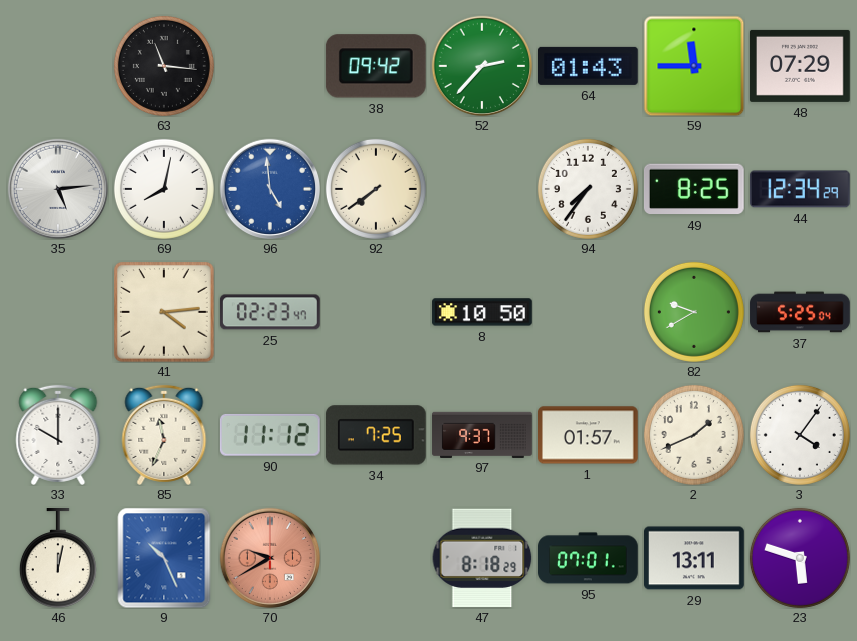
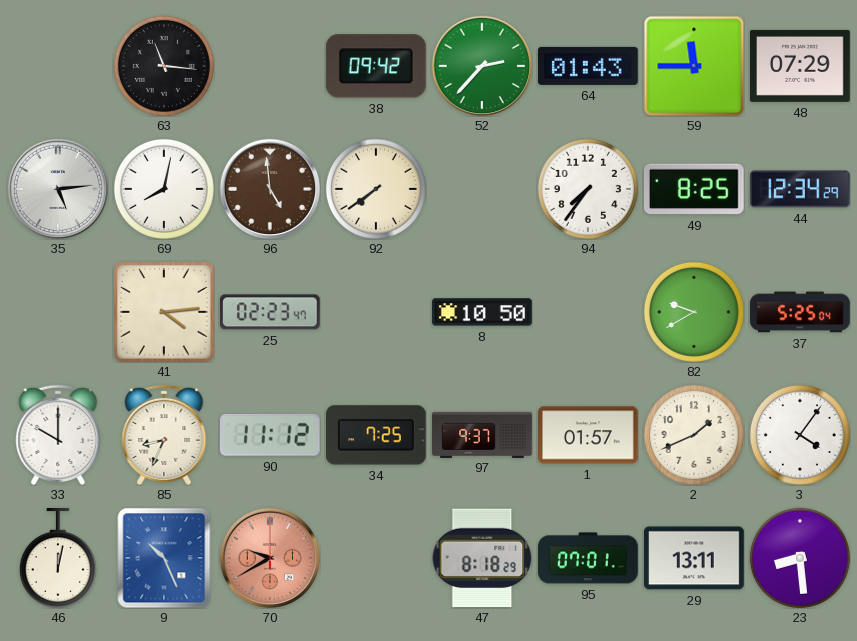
96 dial: blue -> brown (269, 188)
85: 11:34 -> 8:34 (164, 435)
23: 5:48 -> 8:29 (800, 558)
